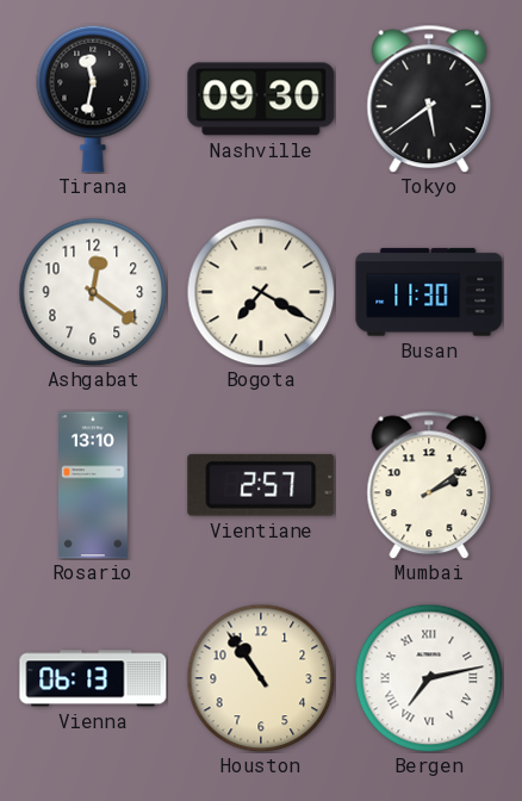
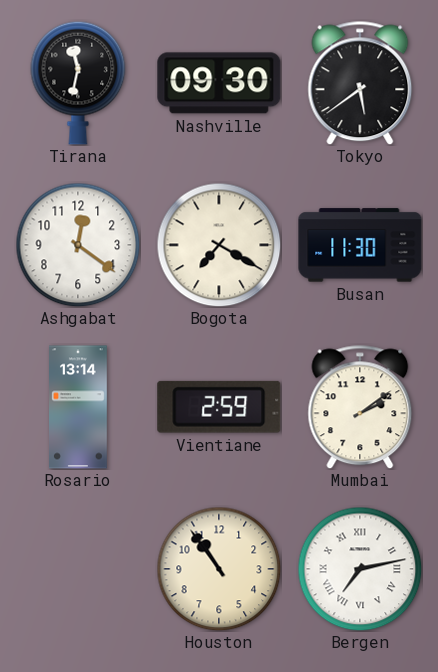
Rosario: 13:10 -> 13:14 (79, 407)
Vientiane: 2:57 -> 2:59 (219, 407)
Vienna: 06:13 -> none (93, 678)
